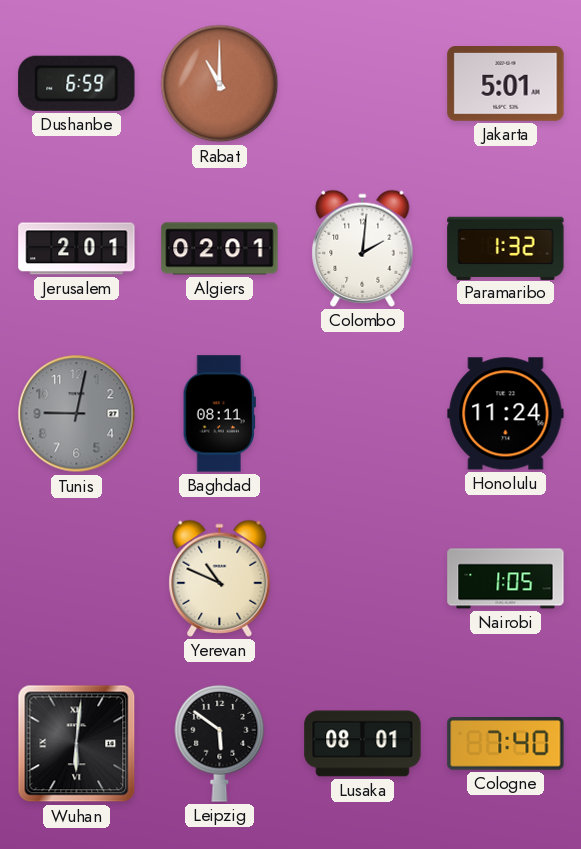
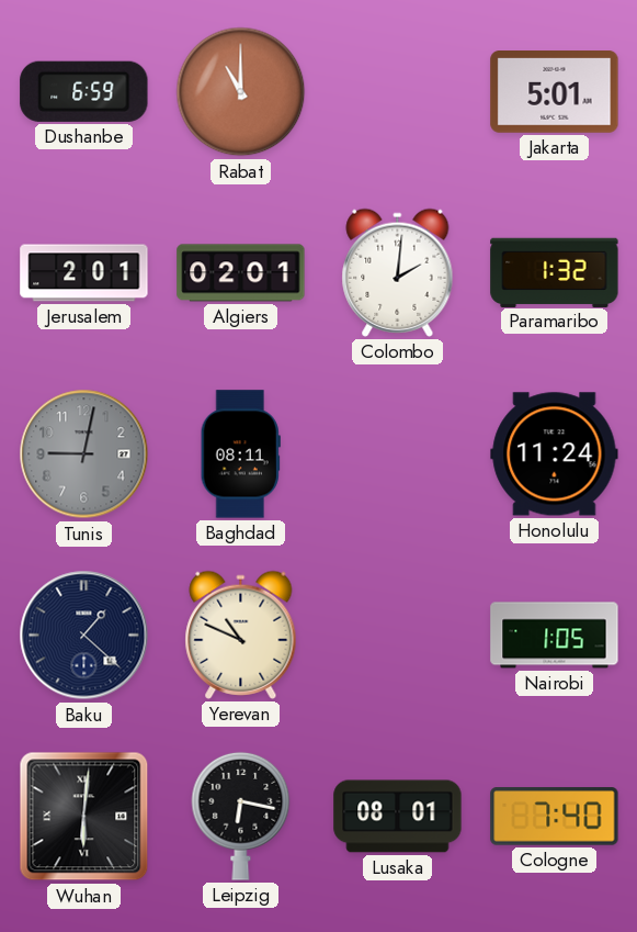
Baku: none -> 1:22 (84, 636)
Leipzig: 5:51 -> 6:17 (241, 816)
